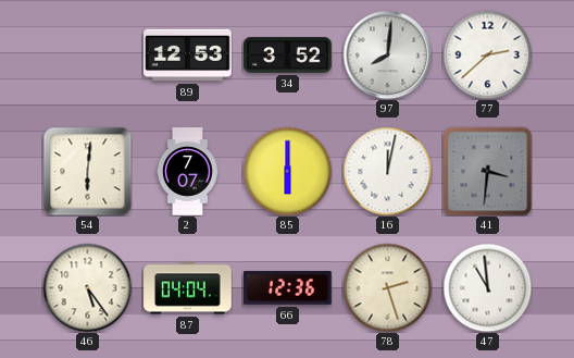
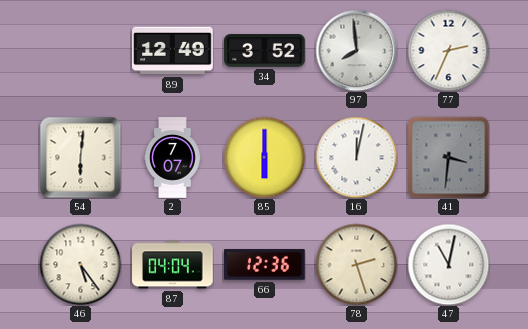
89: 12:53 -> 12:49 (173, 51)
97: 8:01 -> 7:59 (356, 50)
77: 2:38 -> 2:34 (448, 50)
47: 10:59 -> 11:02 (448, 264)
